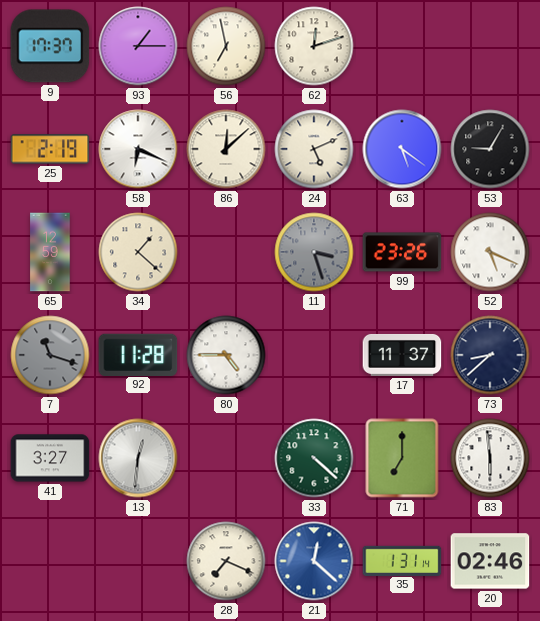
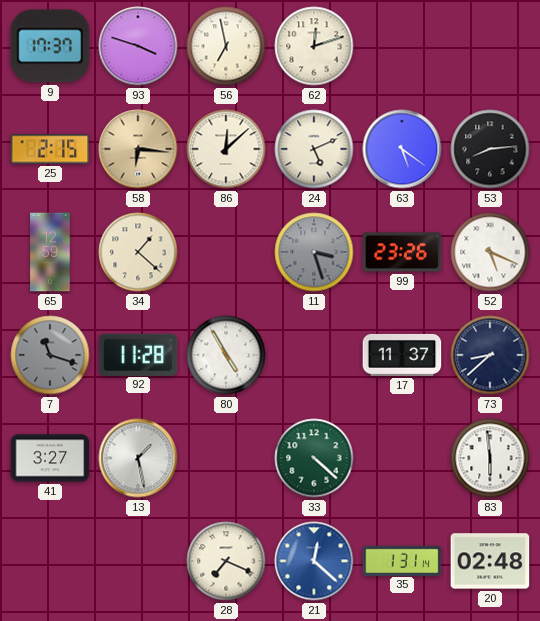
93: 1:15 -> 3:48 (138, 46)
25: 2:19 -> 2:15 (50, 149)
58: 6:19 -> 6:16 (138, 149)
58 dial: white -> champagne (138, 149)
53: 9:05 -> 8:14 (490, 149)
80: 4:45 -> 4:55 (226, 355)
13: 12:31 -> 1:28 (138, 458)
71: 7:00 -> none (402, 458)
20: 02:46 -> 02:48 (490, 561)
